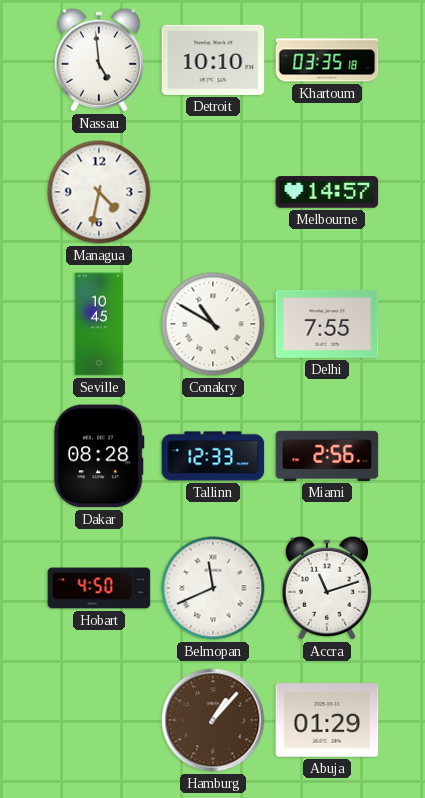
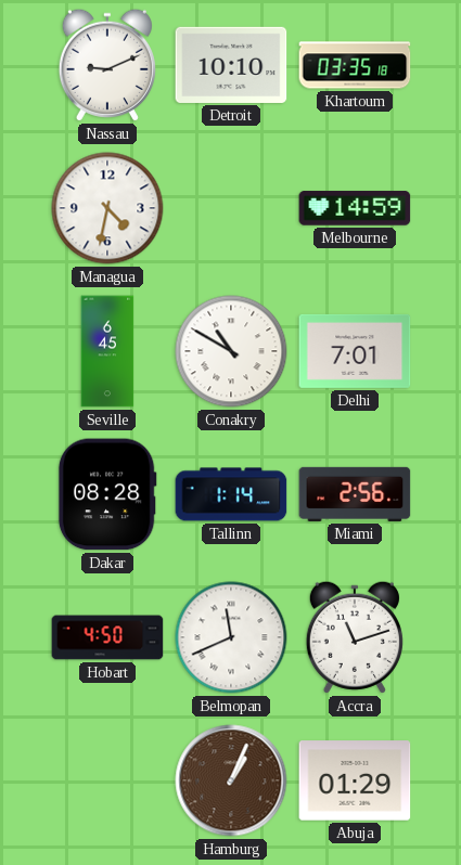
Nassau: 4:59 -> 9:11 (107, 65)
Melbourne: 14:57 -> 14:59 (355, 208)
Seville: 10:45 -> 6:45 (107, 351)
Delhi: 7:55 -> 7:01 (355, 351)
Tallinn: 12:33 -> 1:14 (231, 494)
Hamburg: 1:07 -> 1:04 (231, 780)
